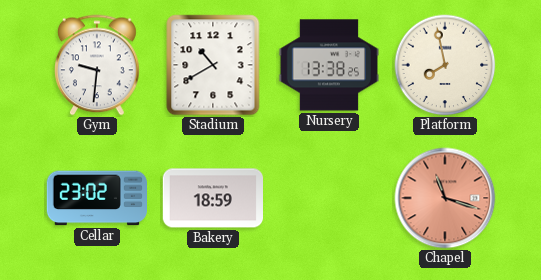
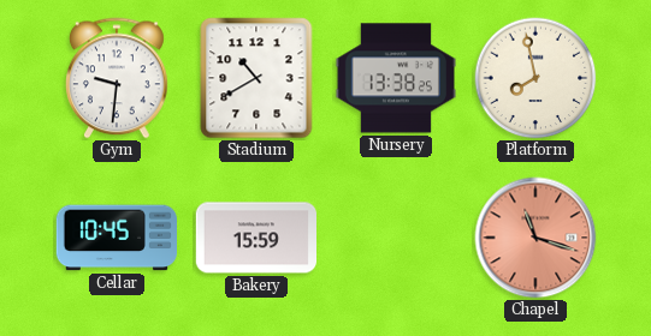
Cellar: 23:02 -> 10:45 (116, 238)
Bakery: 18:59 -> 15:59 (255, 238)
